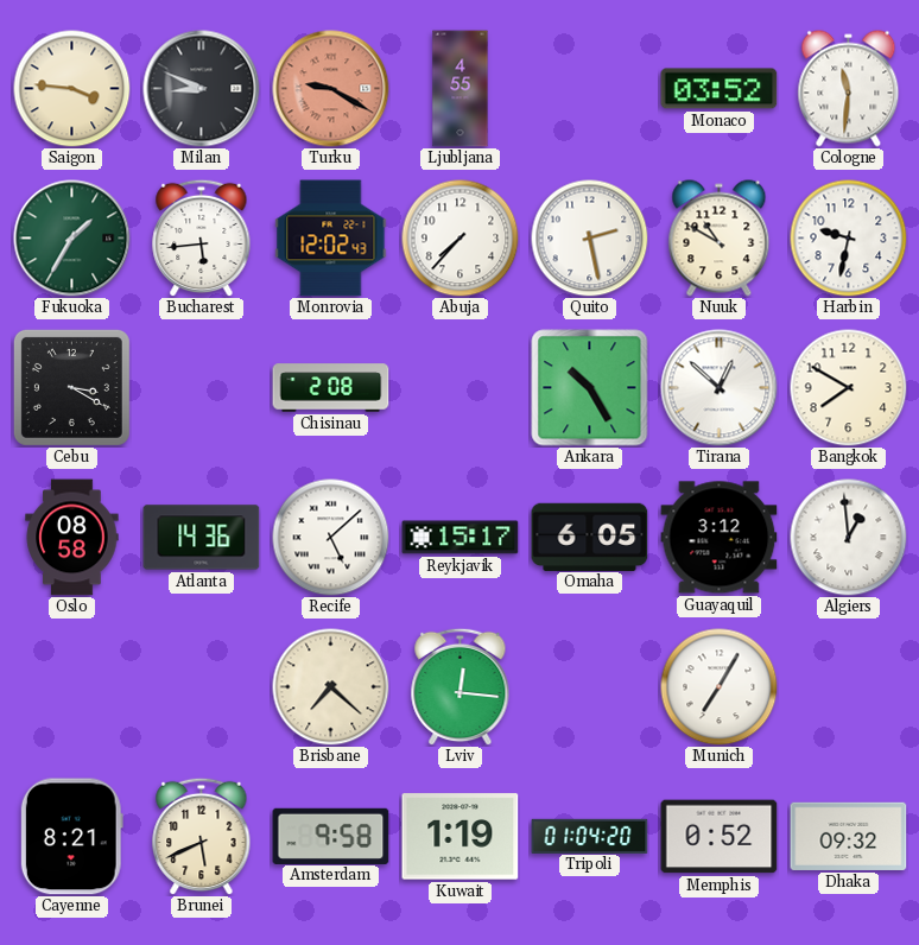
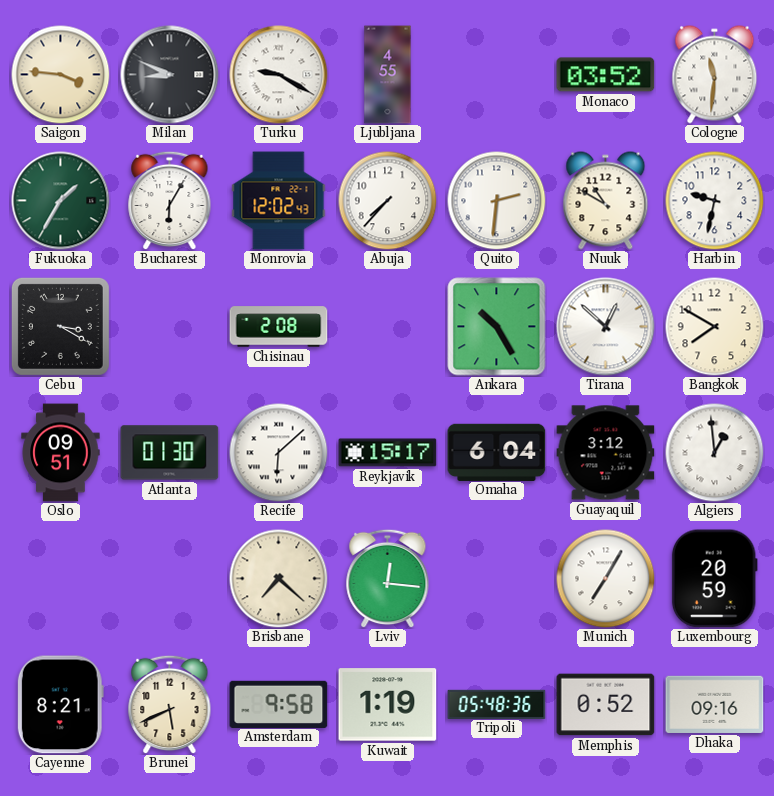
Turku dial: salmon -> white (279, 75)
Bucharest: 5:44 -> 6:05 (170, 200)
Quito: 2:28 -> 2:31 (497, 201)
Oslo: 08:58 -> 09:51 (61, 453)
Atlanta: 14:36 -> 01:30 (170, 453)
Recife: 5:08 -> 6:08 (279, 453)
Omaha: 6:05 -> 6:04 (497, 452)
Luxembourg: none -> 20:59 (714, 579)
Tripoli: 01:04 -> 05:48 (497, 704)
Dhaka: 09:32 -> 09:16 (715, 704)
